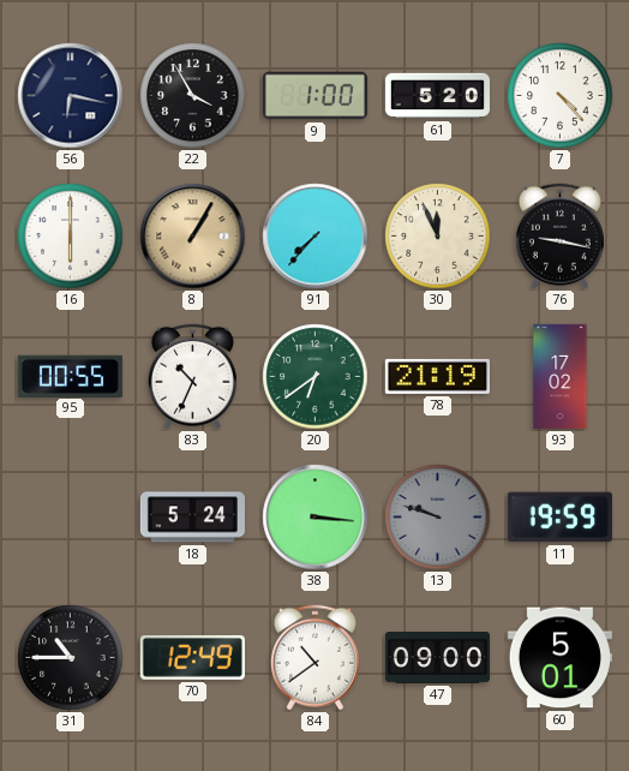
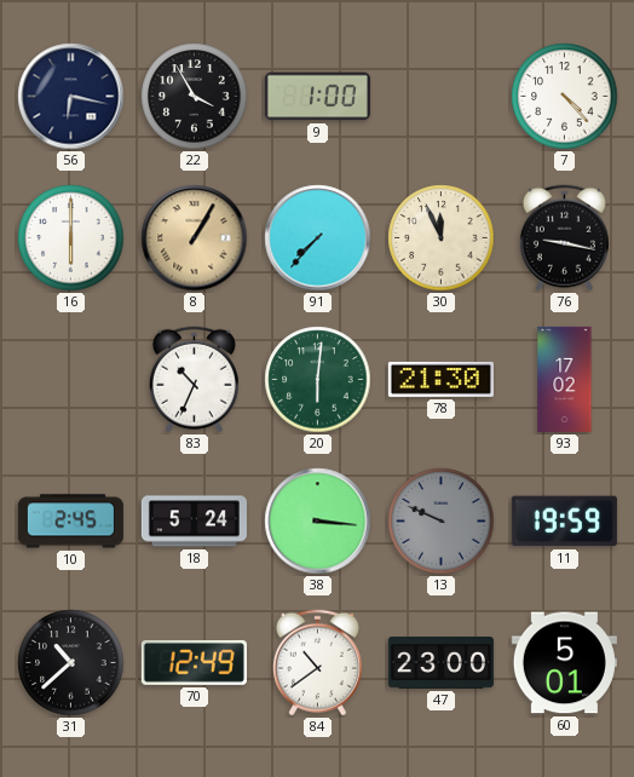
61: 5:20 -> none (437, 96)
95: 00:55 -> none (70, 376)
20: 6:39 -> 6:01 (318, 380)
78: 21:19 -> 21:30 (440, 379)
10: none -> 2:45 (70, 522)
13: 9:48 -> 9:49 (442, 522)
31: 10:45 -> 10:38 (71, 663)
47: 09:00 -> 23:00 (440, 663)
